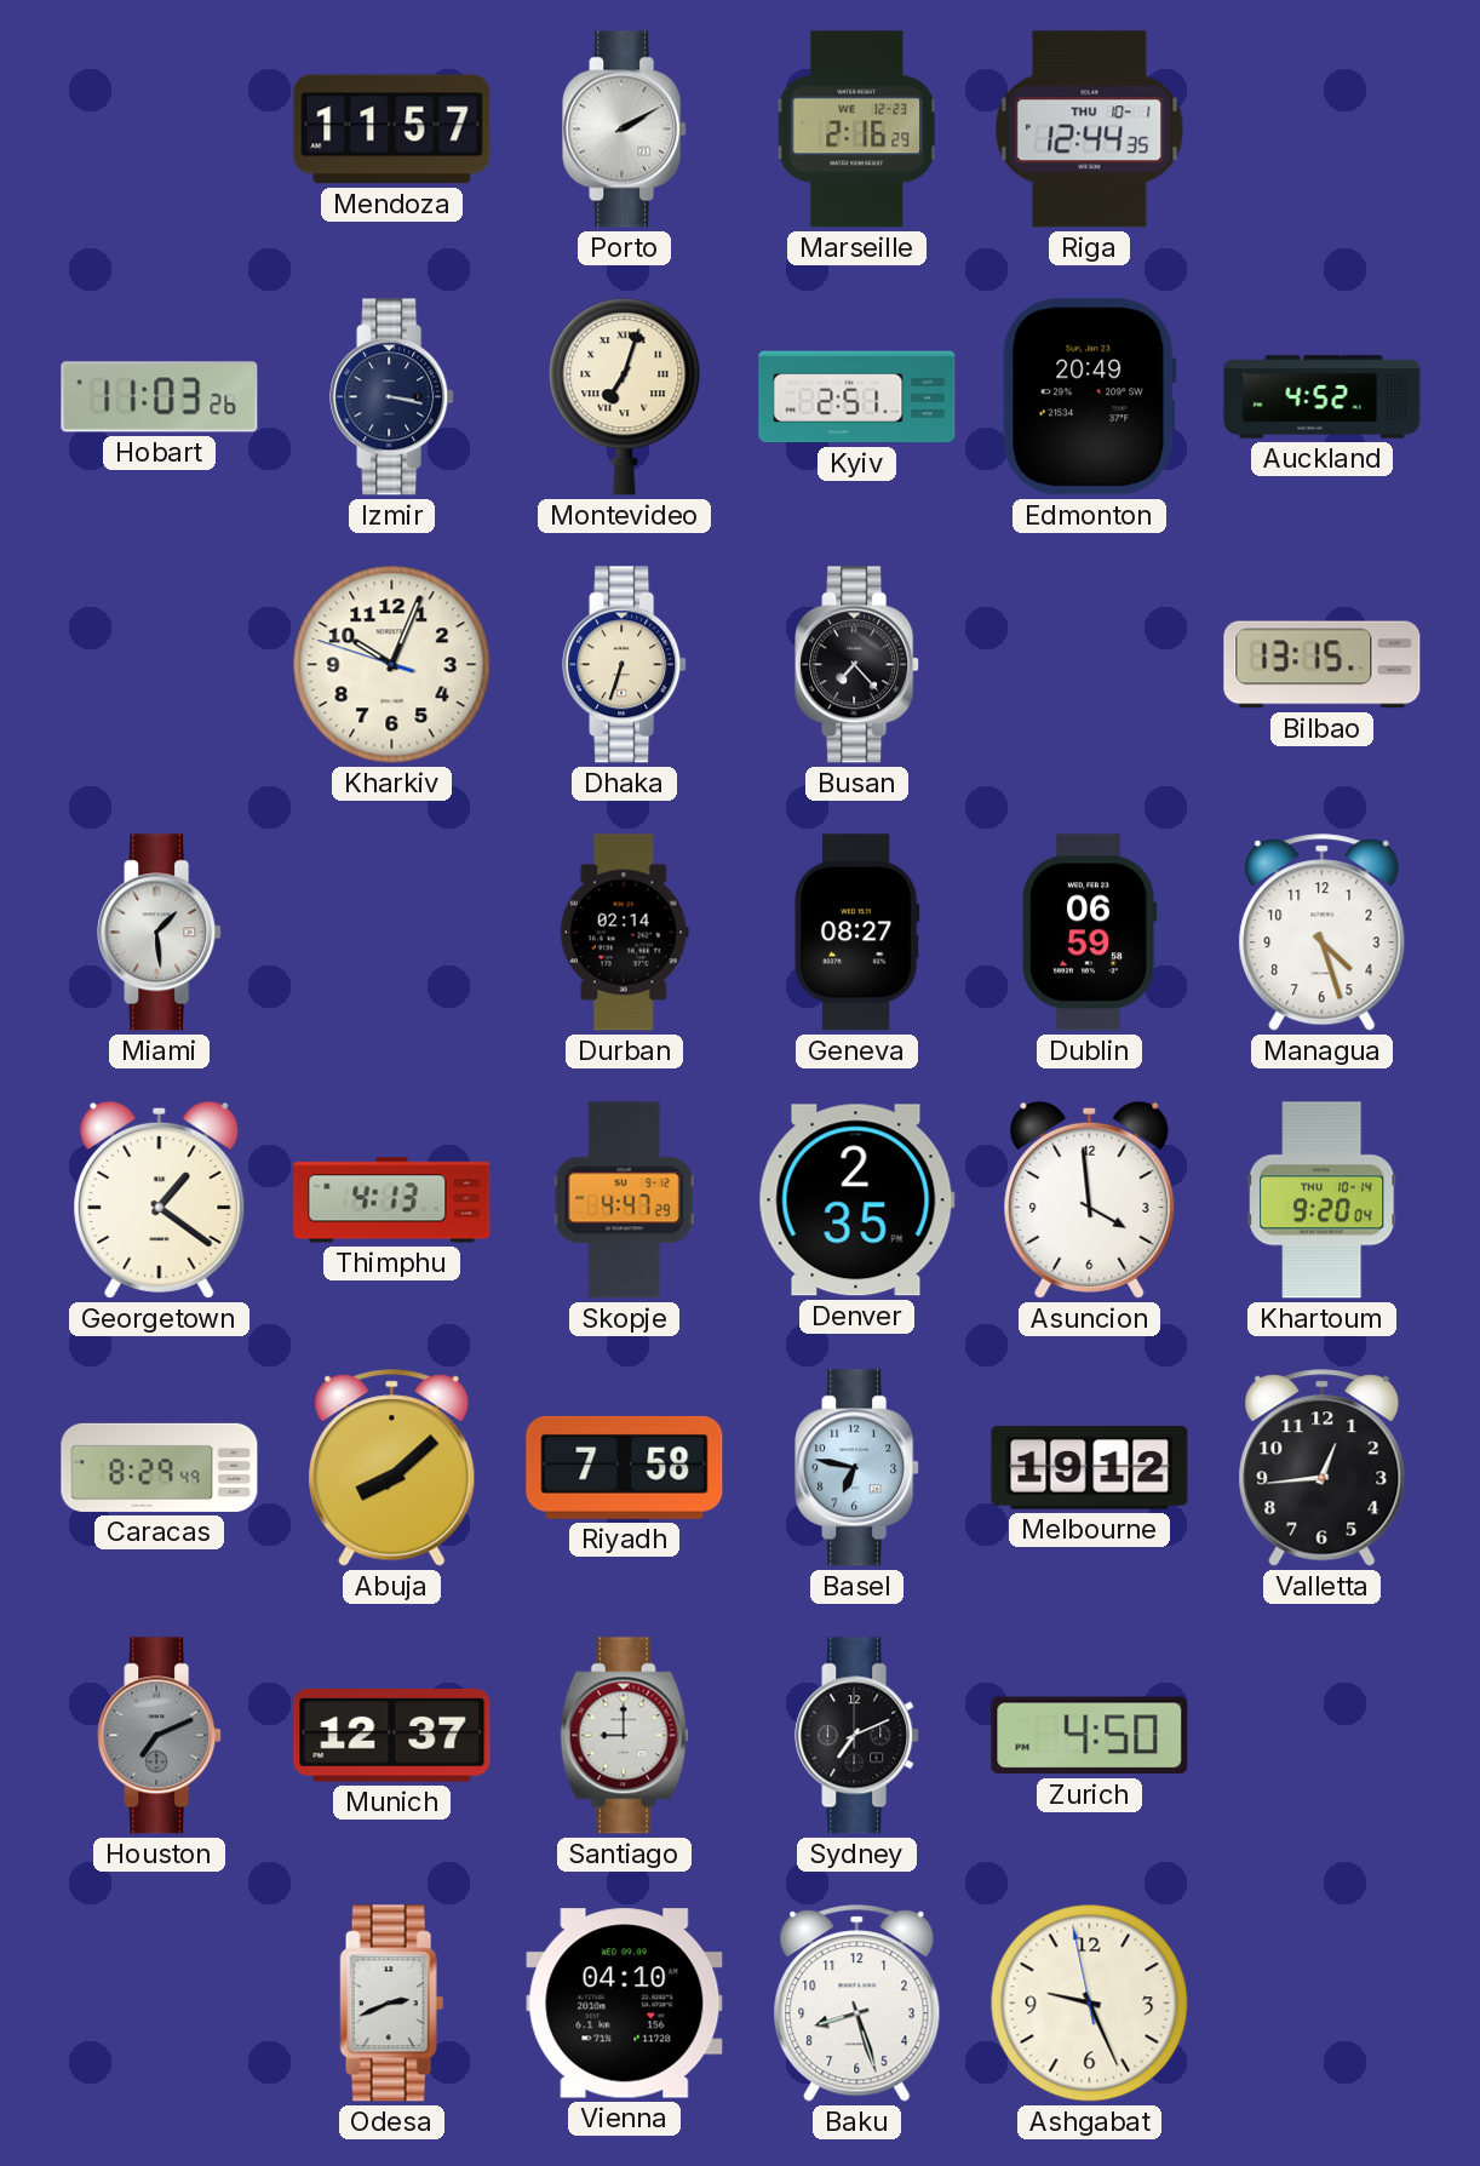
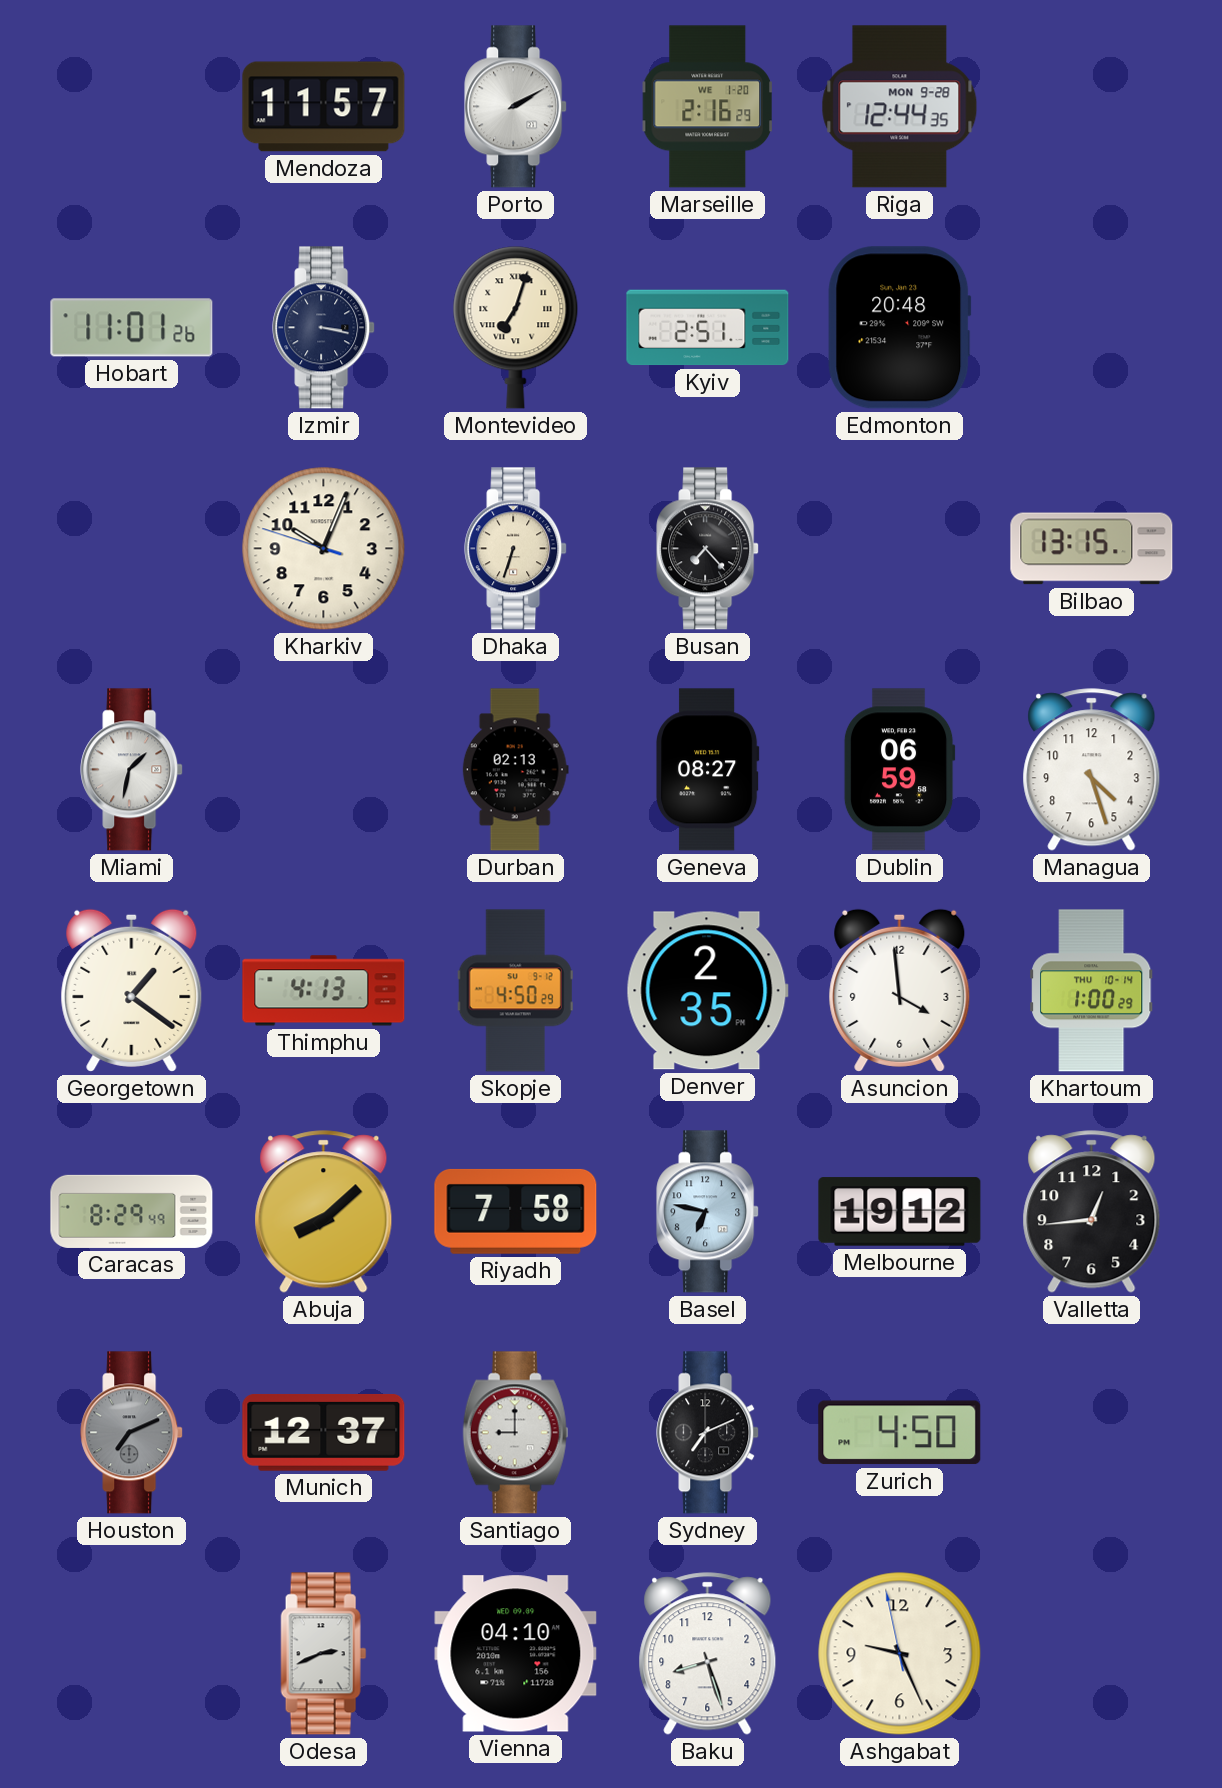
Marseille date: WE 12-23 -> WE 1-20 (707, 107)
Riga date: THU 10-1 -> MON 9-28 (900, 107)
Hobart: 11:03 -> 11:01 (132, 328)
Edmonton: 20:49 -> 20:48 (900, 328)
Auckland: 4:52 -> none (1323, 397)
Miami: 1:29 -> 1:32 (132, 770)
Durban: 02:14 -> 02:13 (515, 770)
Skopje: 4:47 -> 4:50 (515, 991)
Khartoum: 9:20 -> 1:00 (1092, 991)
